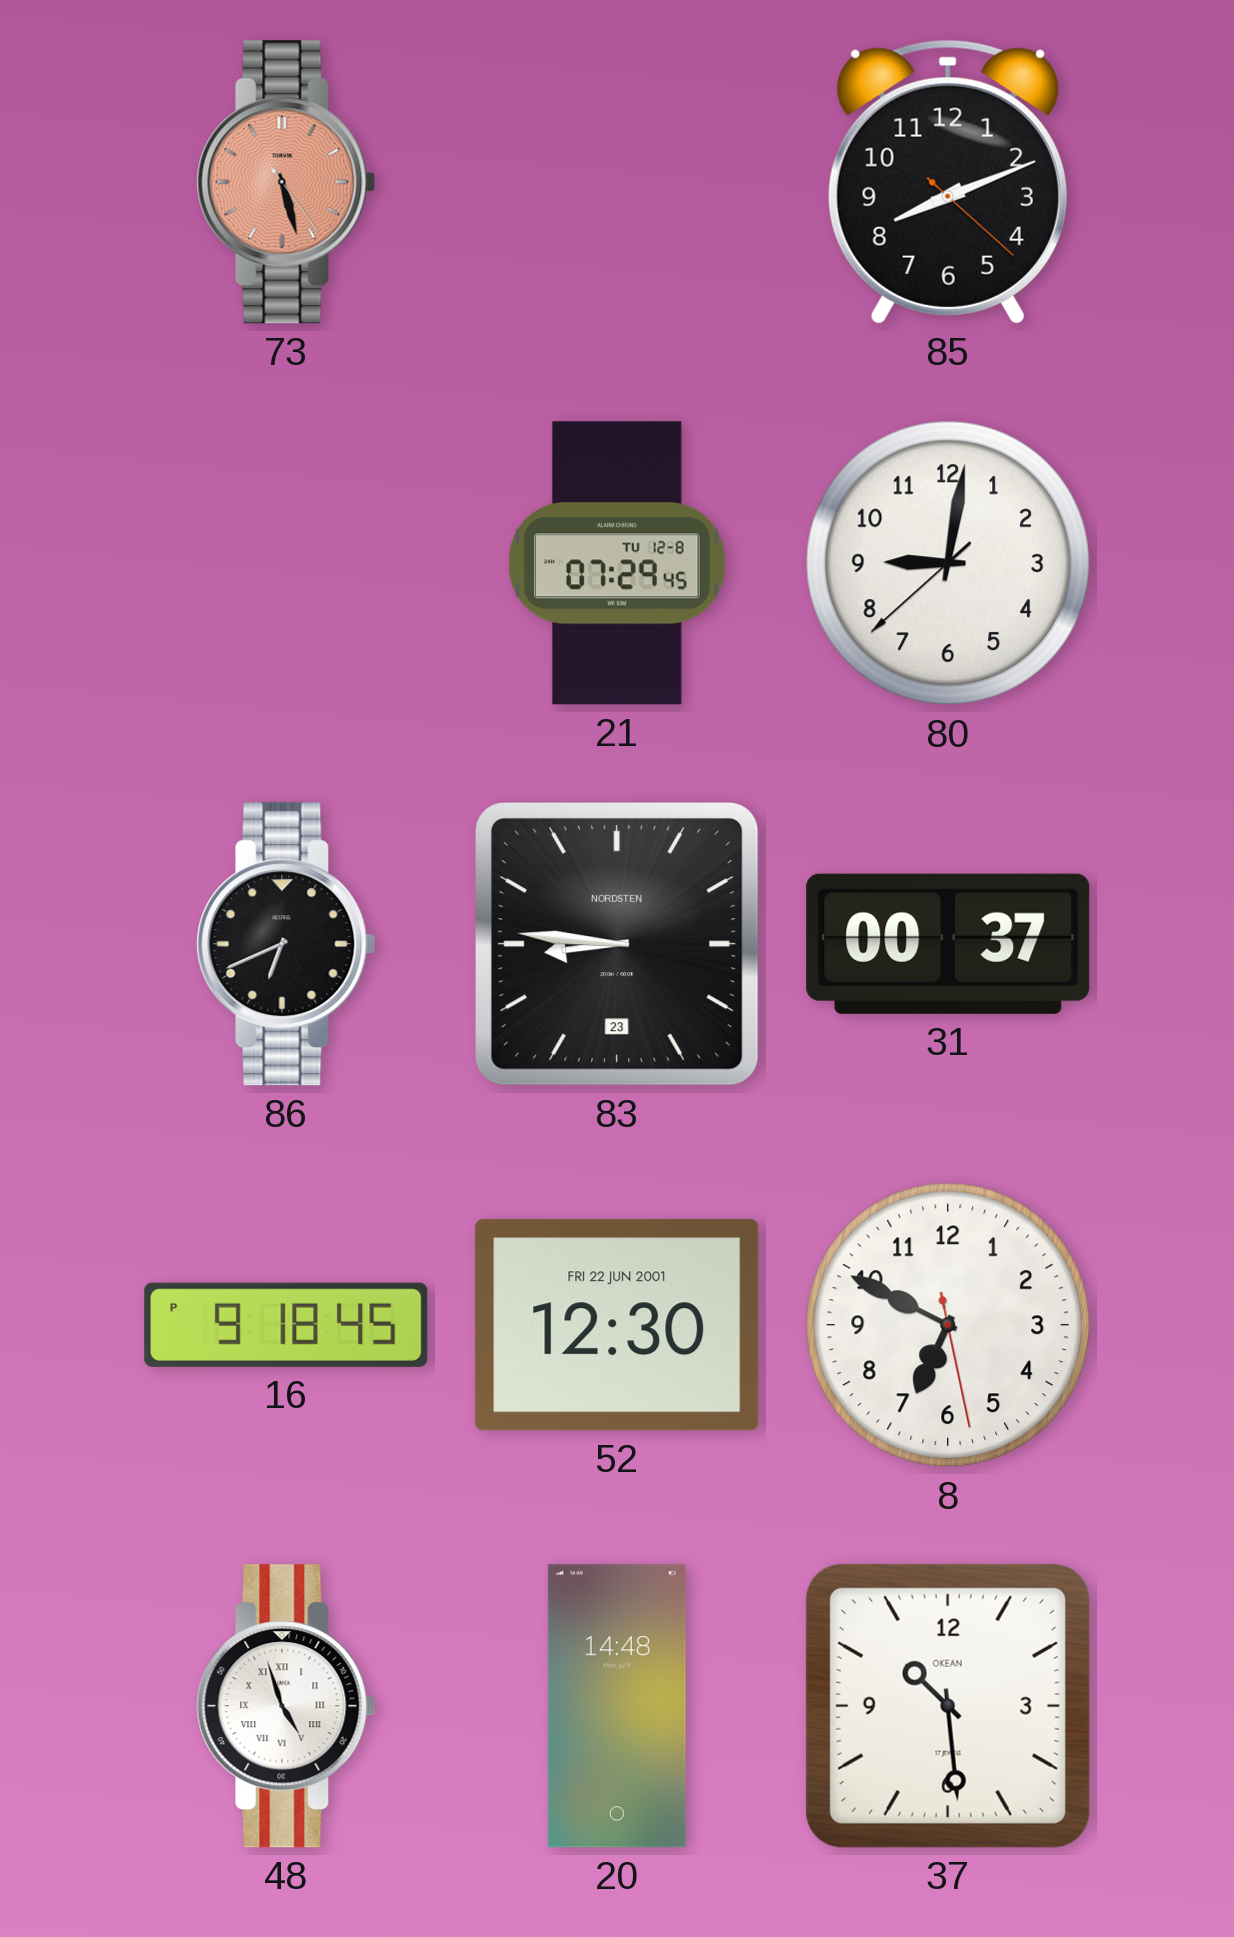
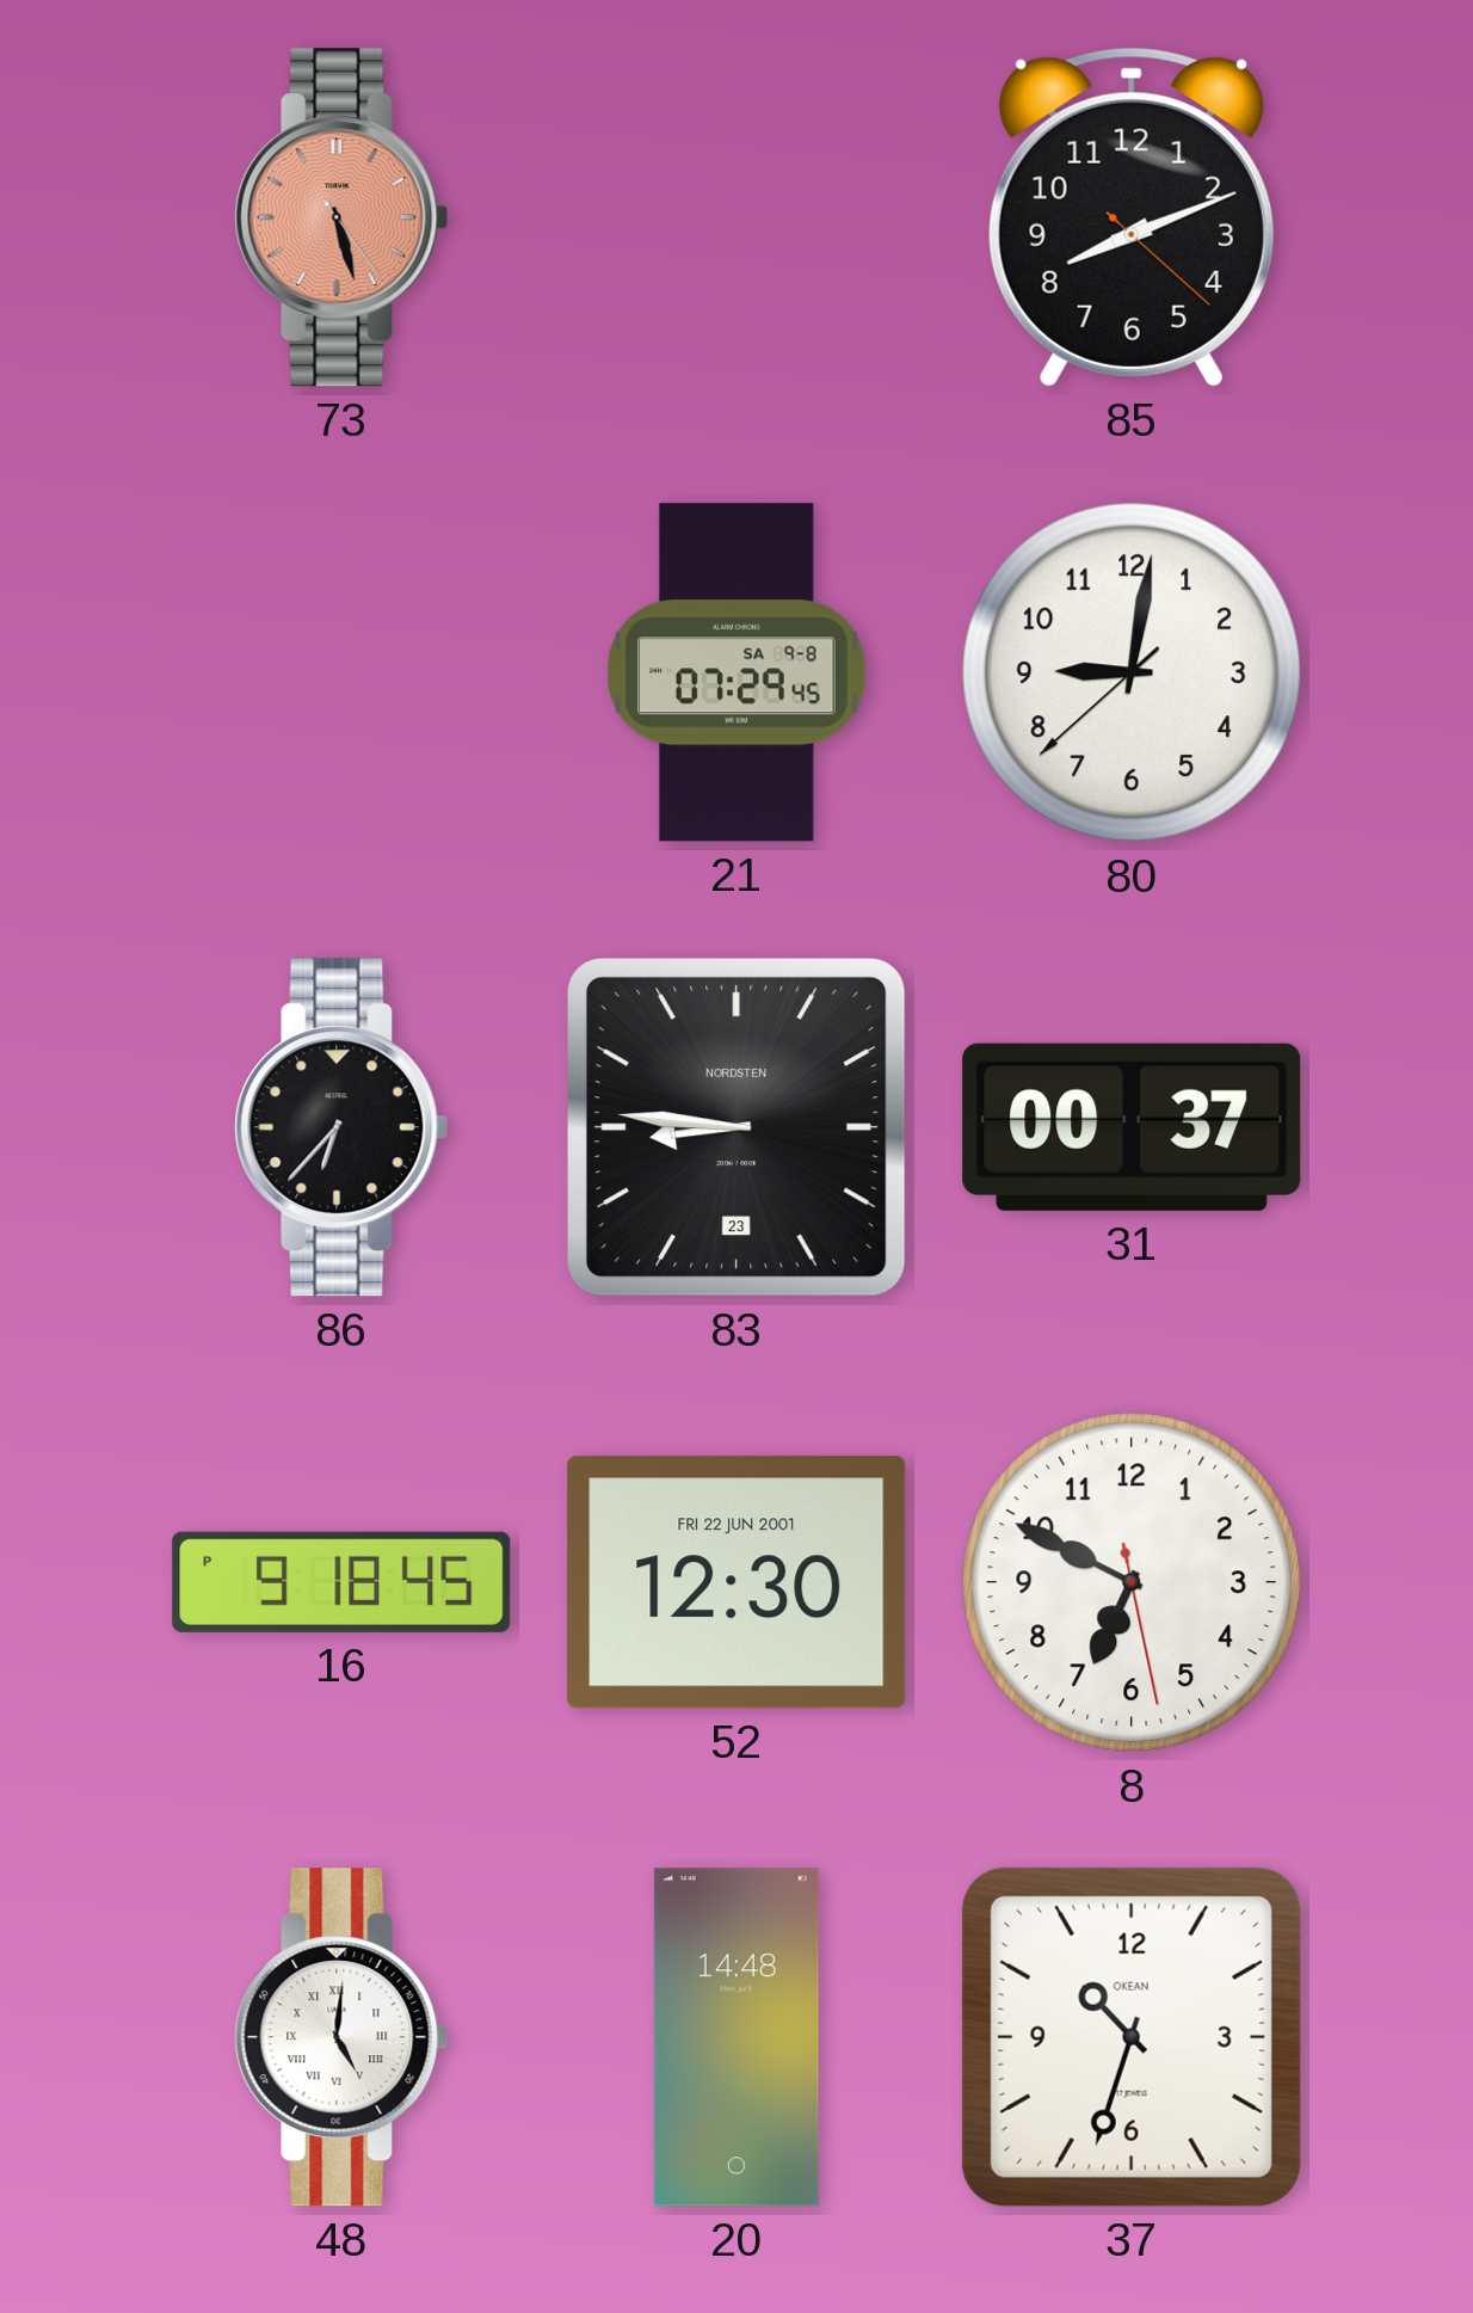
21 date: TU 12-8 -> SA 9-8 (736, 672)
86: 6:41 -> 6:37 (341, 1127)
48: 4:57 -> 5:01 (341, 2037)
37: 10:29 -> 10:33 (1132, 2037)
